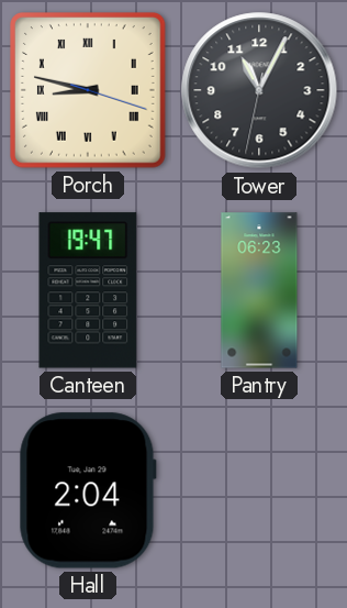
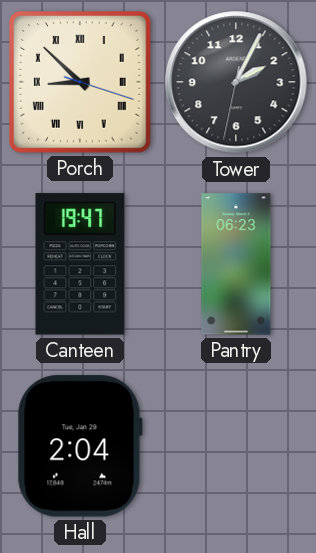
Porch: 8:47 -> 8:52 (81, 83)
Tower: 11:04 -> 2:04 (236, 82)
